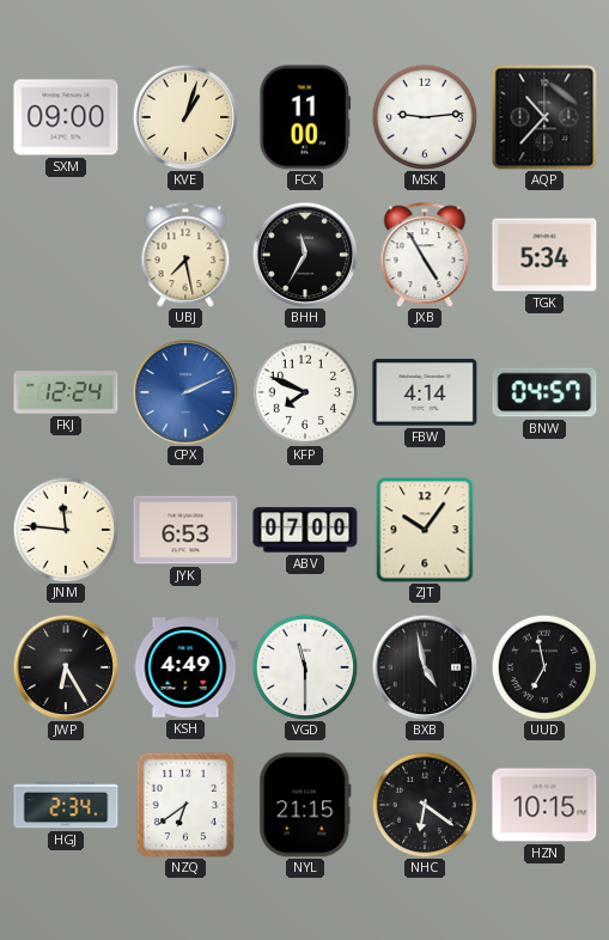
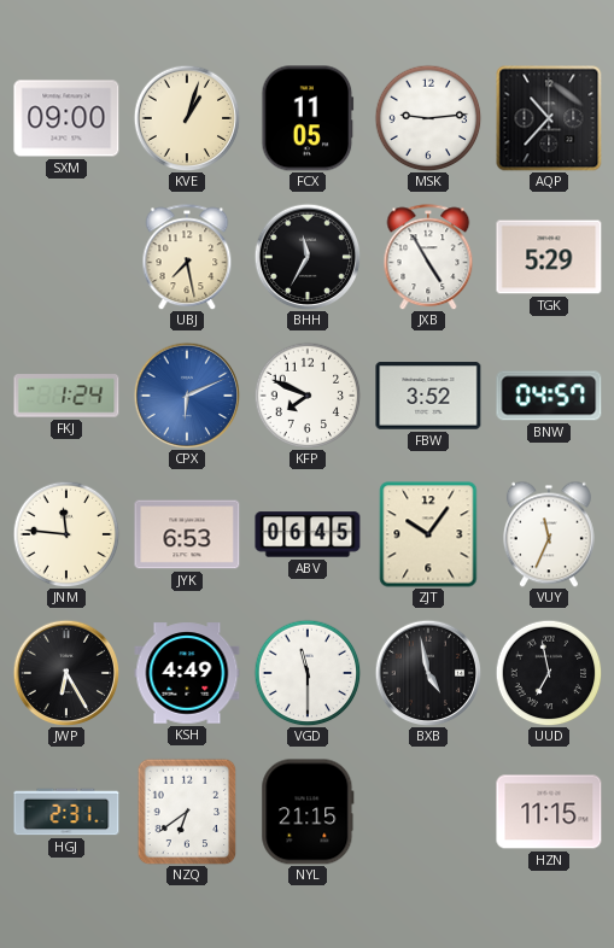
FCX: 11:00 -> 11:05 (308, 118)
TGK: 5:34 -> 5:29 (549, 257)
FKJ: 12:24 -> 1:24 (66, 396)
CPX: 2:11 -> 6:11 (187, 396)
FBW: 4:14 -> 3:52 (428, 396)
ABV: 07:00 -> 06:45 (308, 534)
VUY: none -> 11:34 (549, 534)
HGJ: 2:34 -> 2:31 (66, 812)
NHC: 6:21 -> none (425, 805)
HZN: 10:15 -> 11:15 (549, 812)
